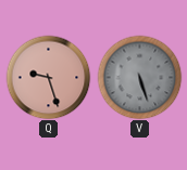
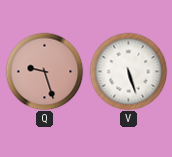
V dial: grey -> white (128, 71)
